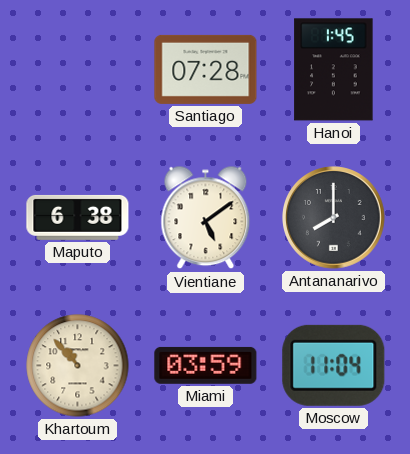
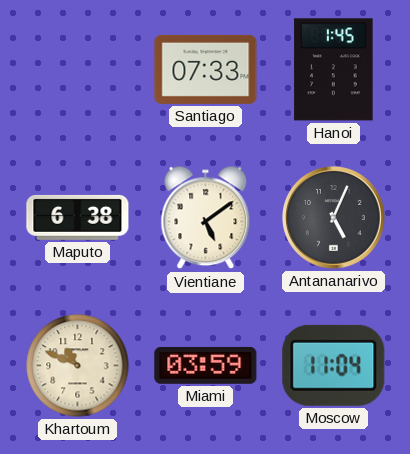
Santiago: 07:28 -> 07:33 (206, 69)
Antananarivo: 8:00 -> 5:04 (334, 218)
Khartoum: 10:53 -> 10:49 (78, 366)
